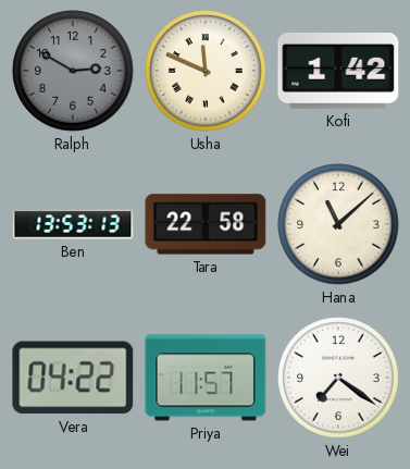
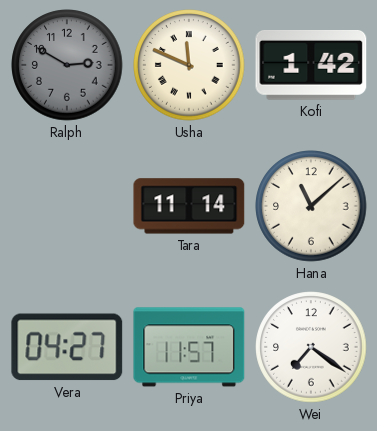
Ben: 13:53 -> none (73, 224)
Tara: 22:58 -> 11:14 (189, 206)
Vera: 04:22 -> 04:27 (67, 347)
